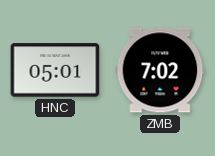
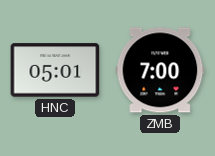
ZMB: 7:02 -> 7:00 (160, 70)
